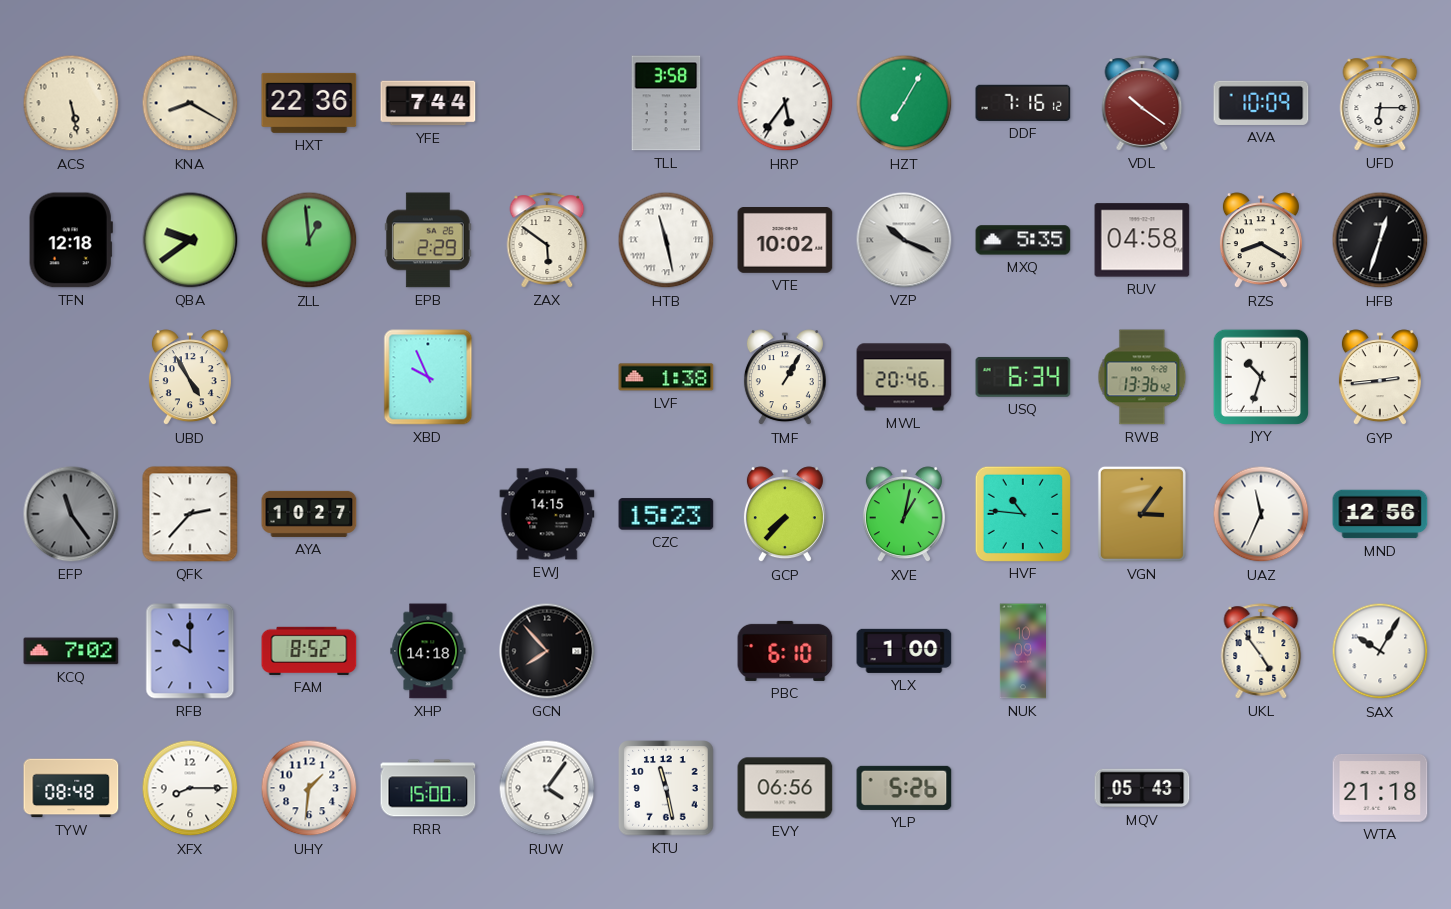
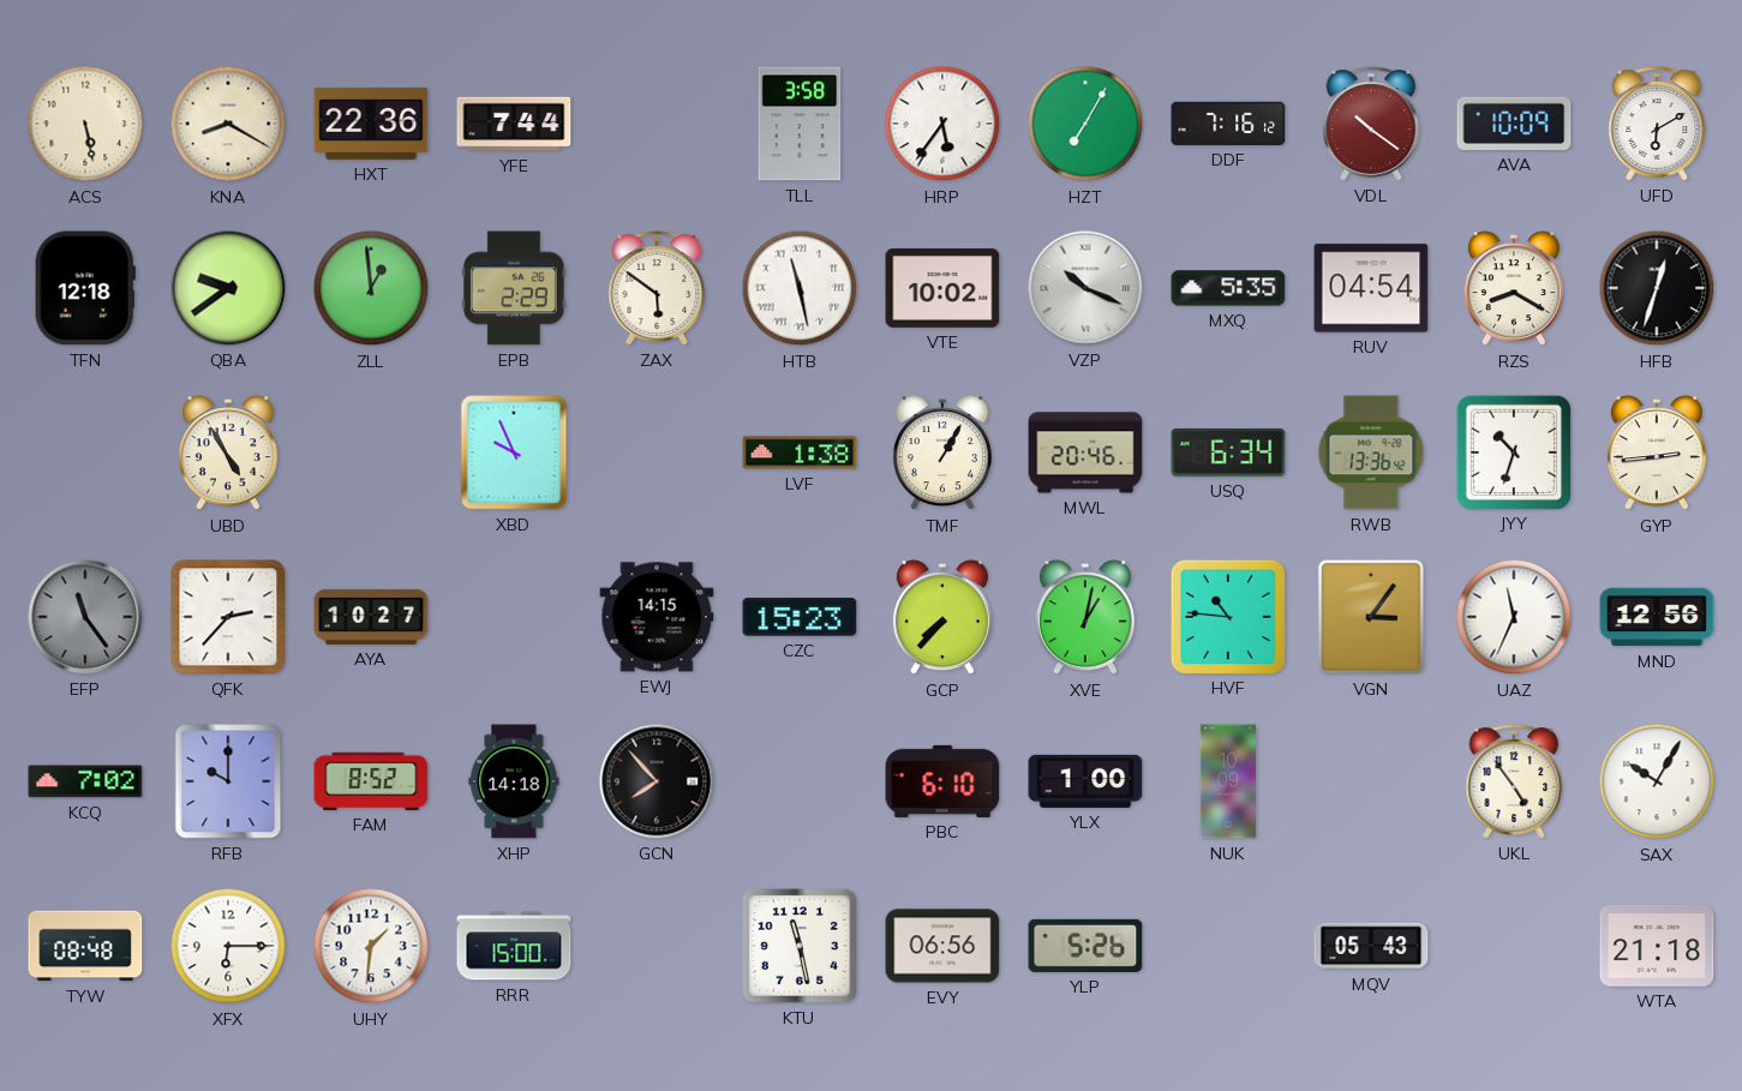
UFD: 6:15 -> 6:10 (1657, 124)
RUV: 04:58 -> 04:54 (1371, 288)
XFX: 8:15 -> 6:15 (228, 946)
RUW: 4:06 -> none (547, 788)
